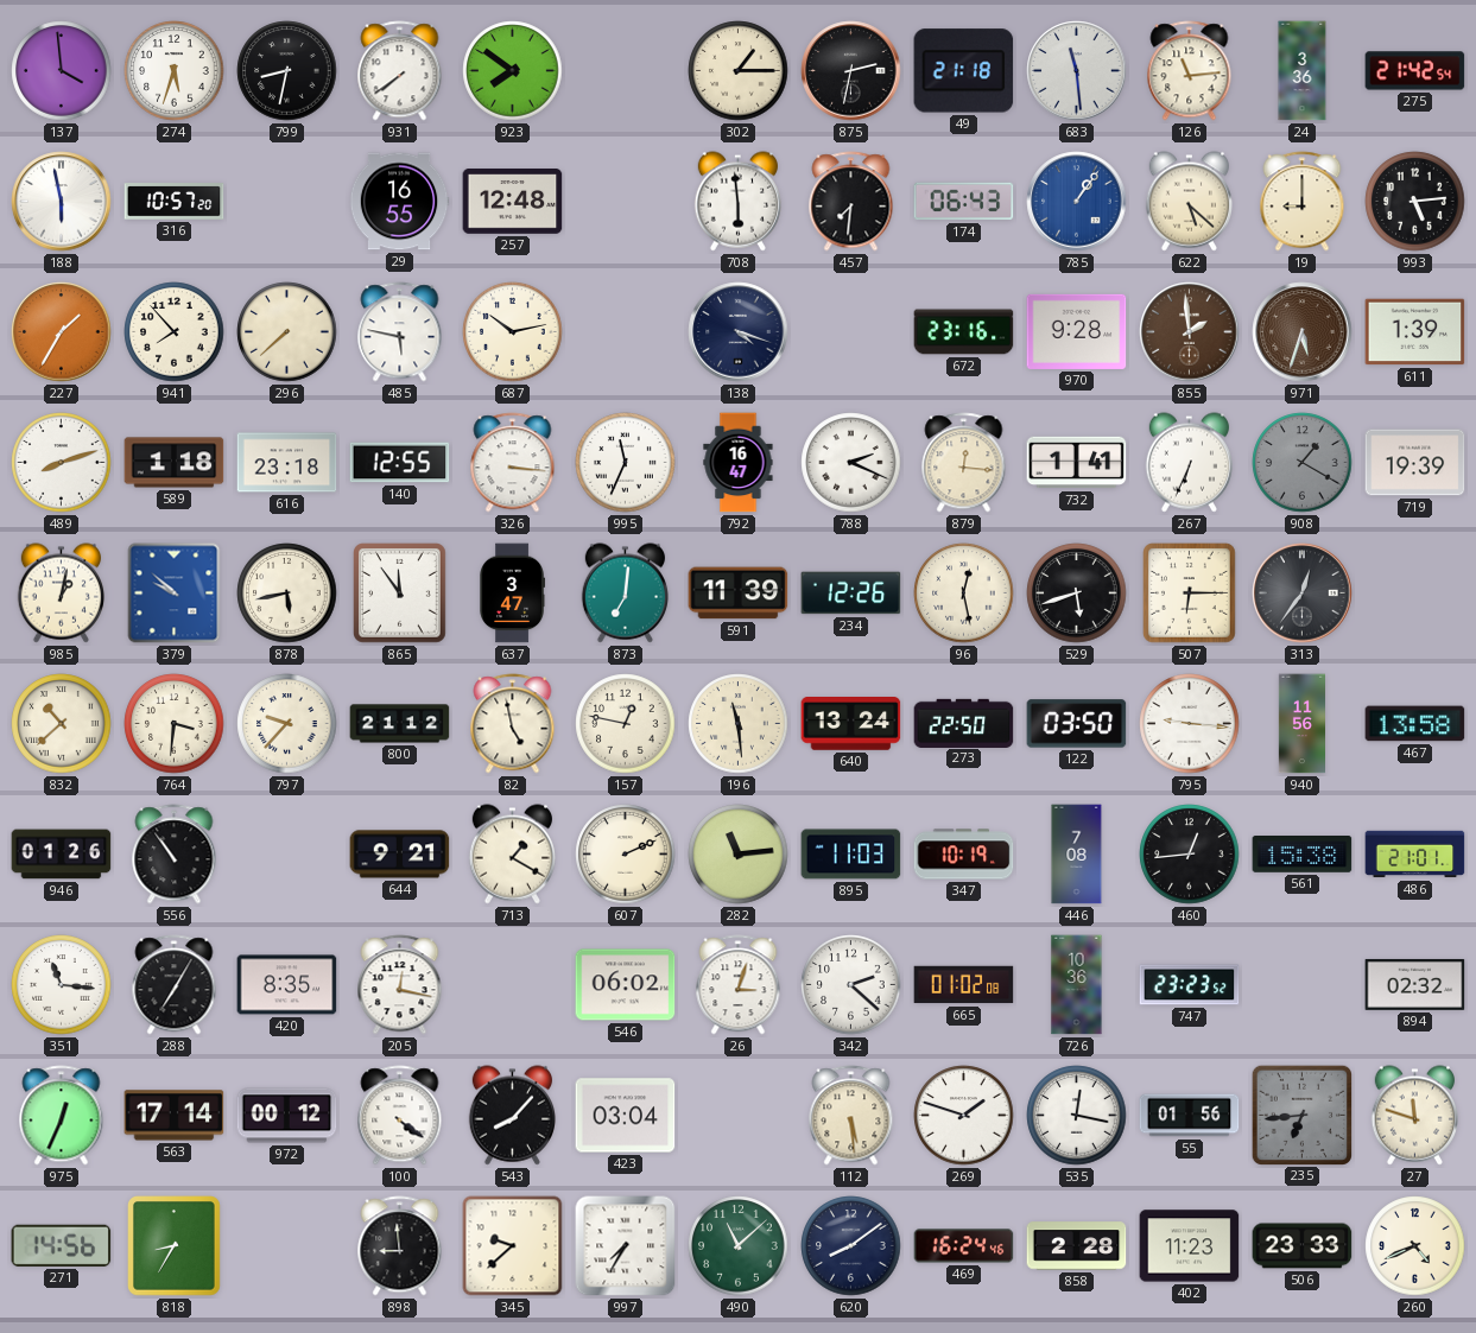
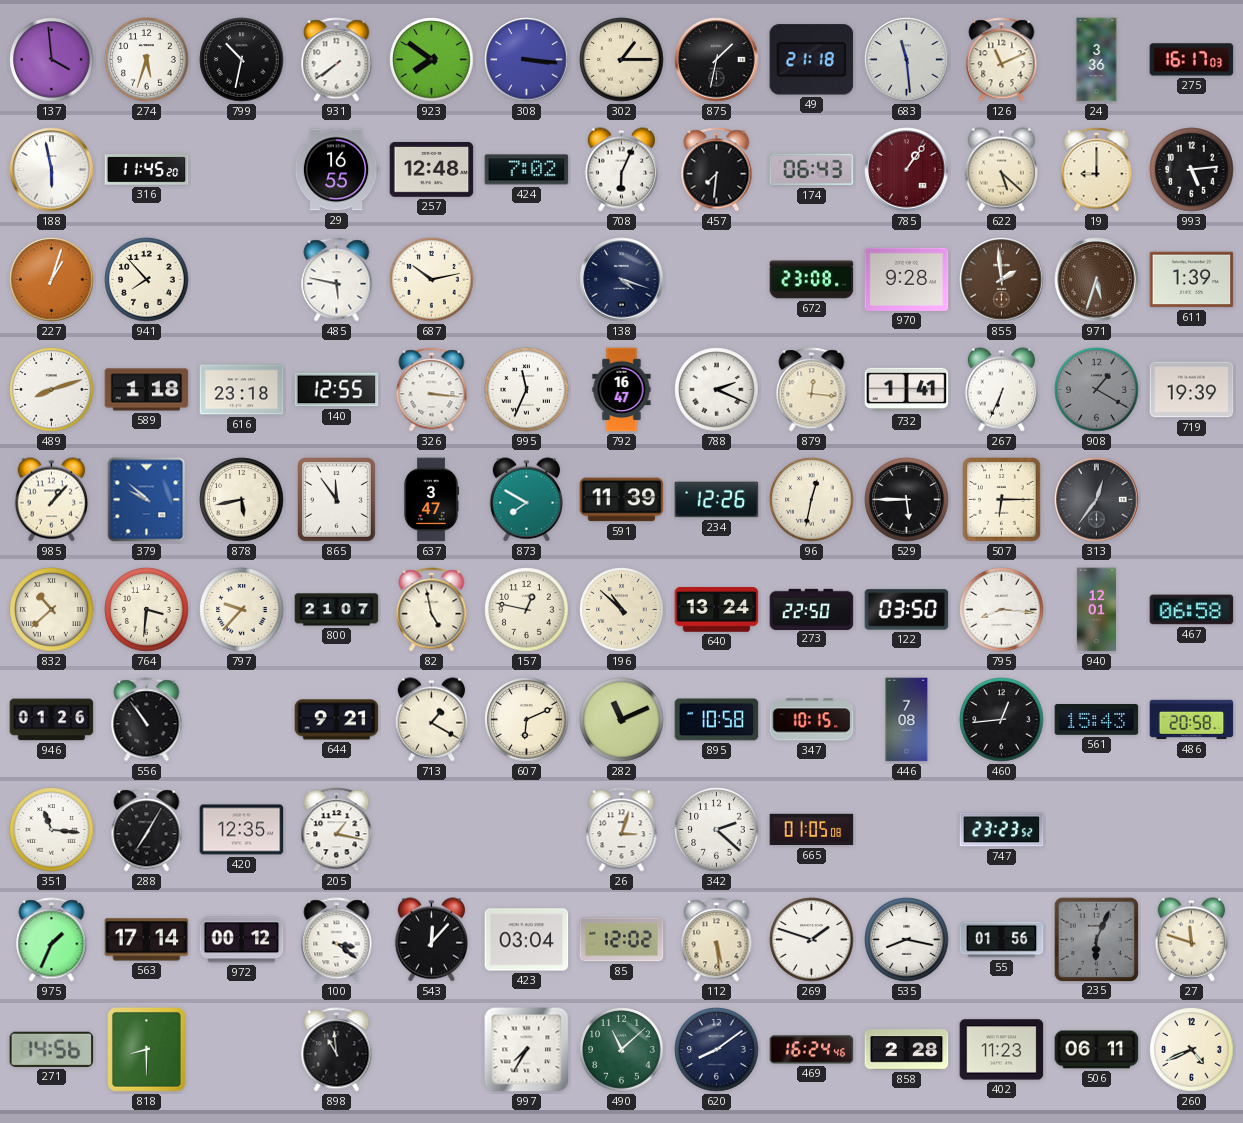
799: 8:32 -> 10:32 (242, 60)
308: none -> 3:16 (527, 60)
875: 2:32 -> 1:32 (717, 60)
126: 11:14 -> 11:11 (1002, 60)
275: 21:42 -> 16:17 (1192, 60)
316: 10:57 -> 11:45 (147, 170)
424: none -> 7:02 (527, 170)
708: 5:59 -> 6:04 (621, 170)
785 dial: blue -> burgundy (907, 170)
227: 1:35 -> 1:03 (52, 280)
296: 7:38 -> none (287, 332)
672: 23:16 -> 23:08 (812, 280)
985: 1:02 -> 1:07 (51, 500)
873: 7:01 -> 7:50 (526, 500)
96: 12:28 -> 12:32 (812, 500)
529: 5:42 -> 5:45 (907, 500)
800: 21:12 -> 21:07 (337, 610)
196: 11:29 -> 10:52 (622, 610)
795: 9:16 -> 8:16 (1002, 610)
940: 11:56 -> 12:01 (1096, 610)
467: 13:58 -> 06:58 (1192, 610)
607: 2:11 -> 6:11 (527, 720)
282: 11:14 -> 11:11 (622, 720)
895: 11:03 -> 10:58 (717, 720)
347: 10:19 -> 10:15 (812, 720)
561: 15:38 -> 15:43 (1097, 720)
486: 21:01 -> 20:58 (1192, 720)
420: 8:35 -> 12:35 (242, 830)
205: 12:17 -> 1:17 (337, 830)
546: 06:02 -> none (626, 985)
665: 01:02 -> 01:05 (812, 830)
726: 10:36 -> none (1077, 985)
894: 02:32 -> none (1415, 984)
975: 12:34 -> 1:34 (52, 940)
100: 4:21 -> 3:21 (337, 940)
543: 8:07 -> 12:07 (431, 940)
85: none -> 12:02 (622, 940)
535: 12:17 -> 8:17 (907, 940)
235: 6:44 -> 6:04 (1096, 939)
818: 8:35 -> 8:30 (147, 1050)
898: 8:59 -> 10:59 (337, 1050)
345: 9:38 -> none (513, 1246)
506: 23:33 -> 06:11 (1097, 1050)
